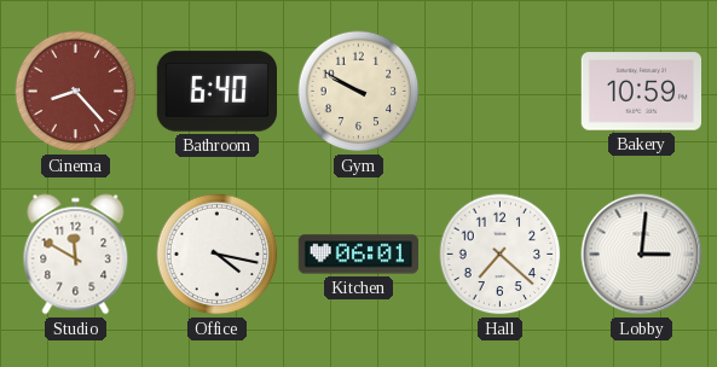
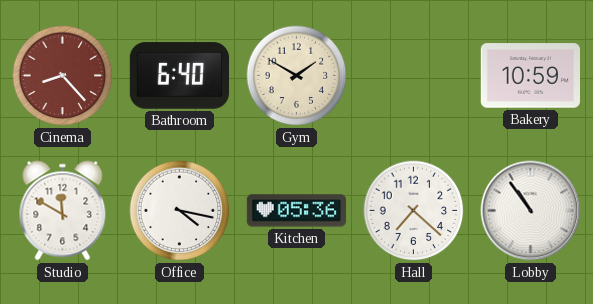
Gym: 9:50 -> 1:50 (297, 76)
Kitchen: 06:01 -> 05:36 (296, 211)
Lobby: 3:01 -> 10:54 (531, 211)
